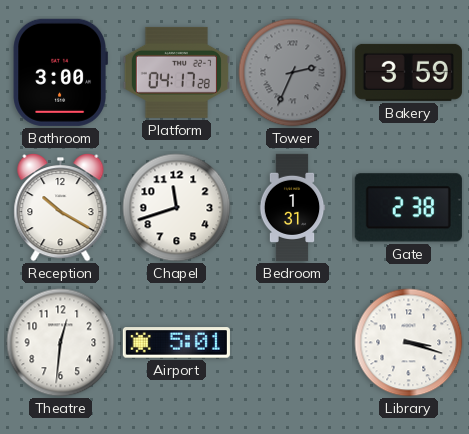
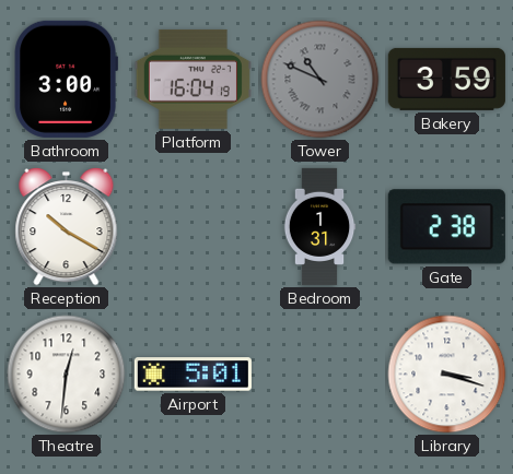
Platform: 04:17 -> 16:04 (193, 79)
Tower: 2:34 -> 10:49 (320, 80)
Chapel: 11:42 -> none (177, 208)
